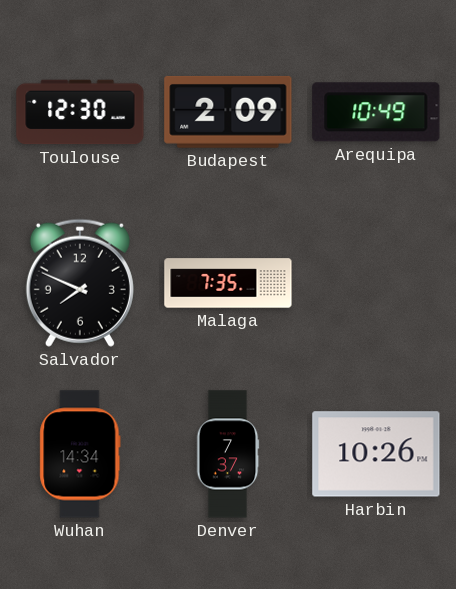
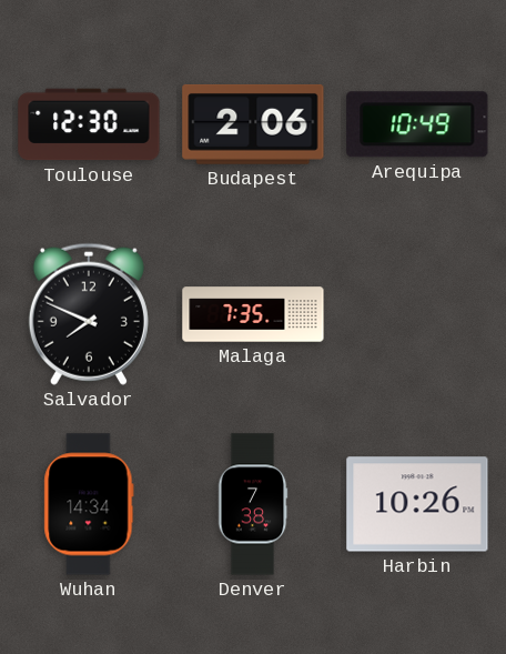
Budapest: 2:09 -> 2:06 (253, 124)
Denver: 7:37 -> 7:38 (253, 504)
